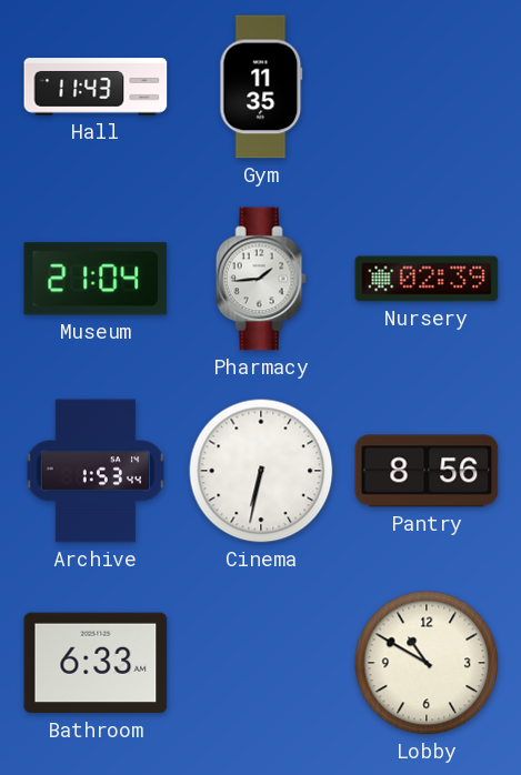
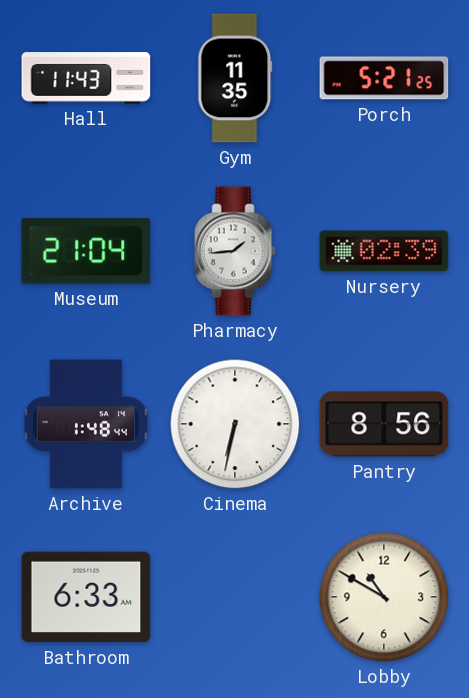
Porch: none -> 5:21 (384, 78)
Archive: 1:53 -> 1:48 (86, 424)
